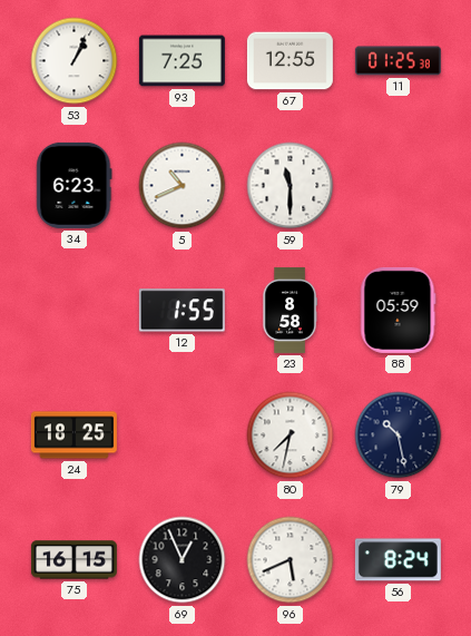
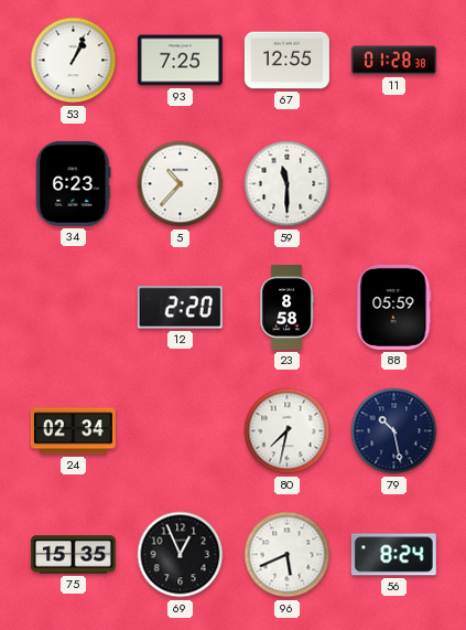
11: 01:25 -> 01:28 (393, 61)
5: 10:41 -> 10:37 (181, 184)
12: 1:55 -> 2:20 (180, 308)
24: 18:25 -> 02:34 (73, 431)
75: 16:15 -> 15:35 (73, 555)
